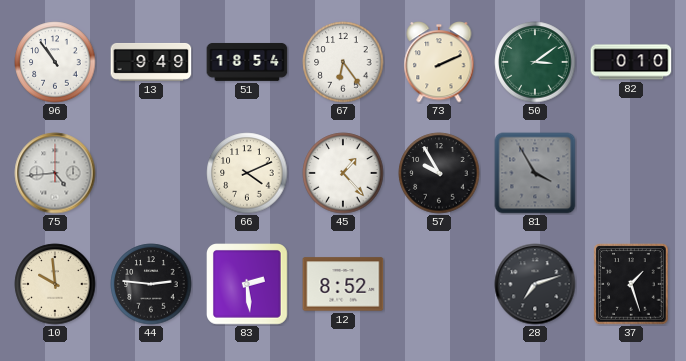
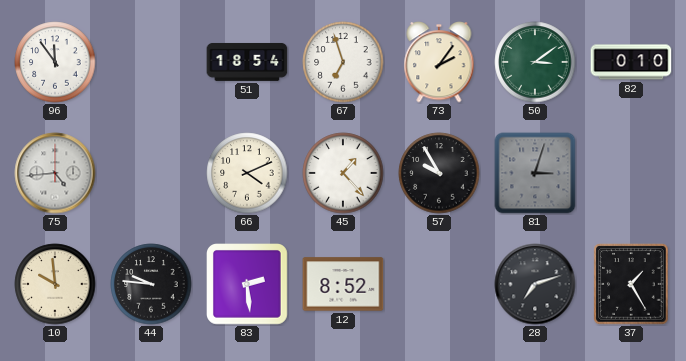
96: 10:54 -> 11:54 (55, 62)
13: 9:49 -> none (151, 62)
67: 6:24 -> 6:57 (343, 62)
73: 2:11 -> 2:06 (439, 62)
81: 3:55 -> 3:03 (535, 173)
44: 2:46 -> 9:46 (151, 284)
37: 1:27 -> 1:25 (631, 284)
